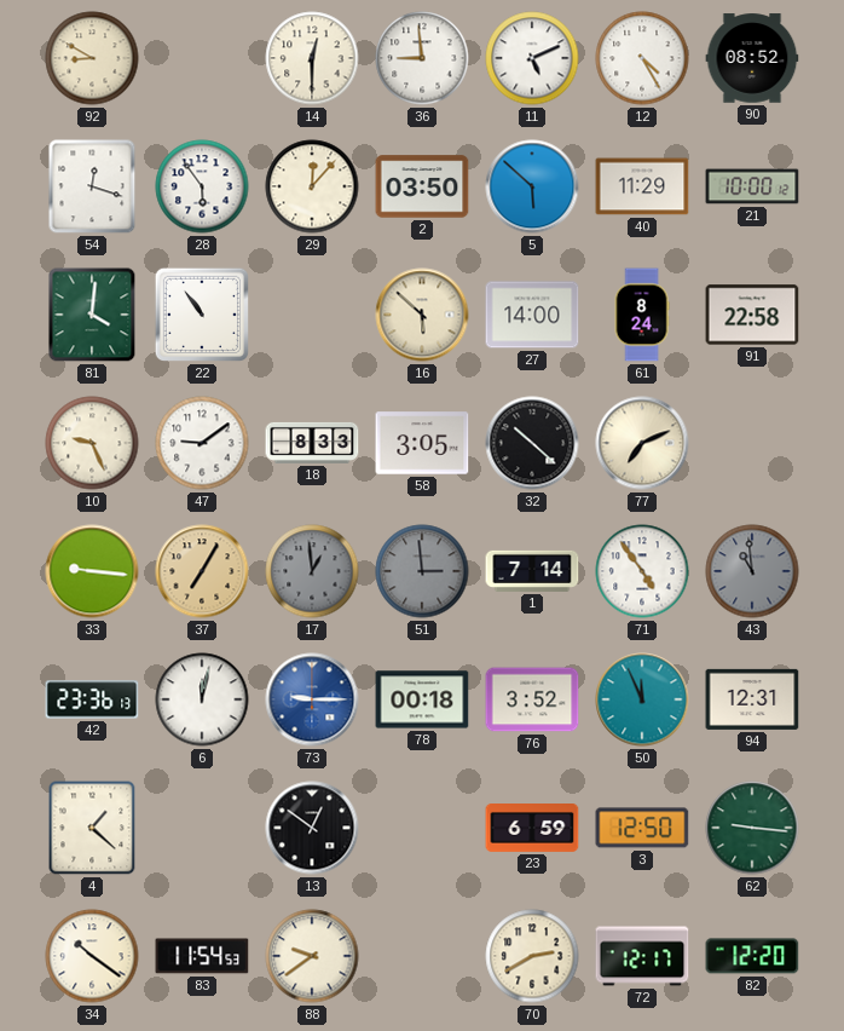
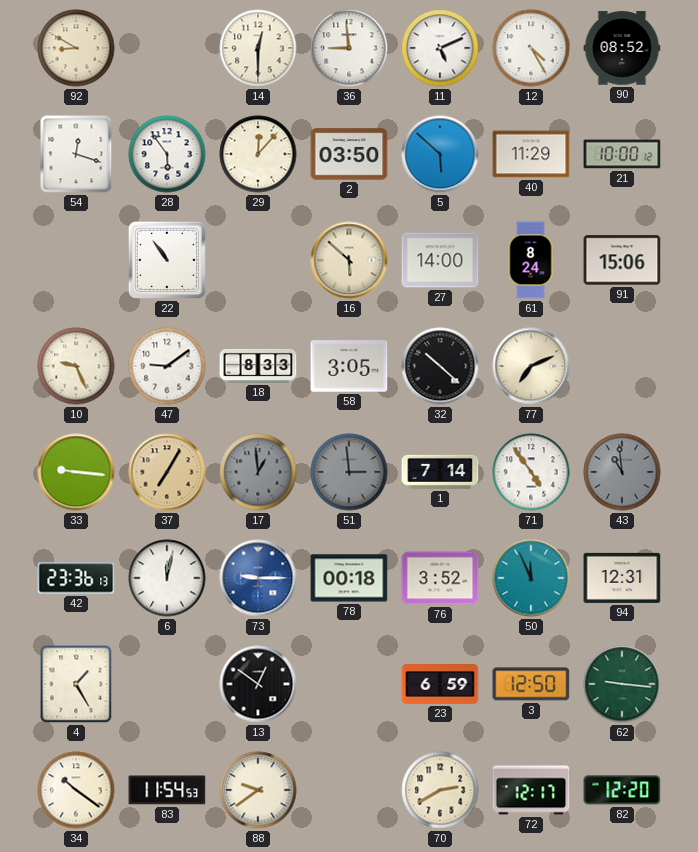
81: 4:01 -> none (92, 315)
91: 22:58 -> 15:06 (622, 260)
4: 1:22 -> 1:25 (76, 684)
